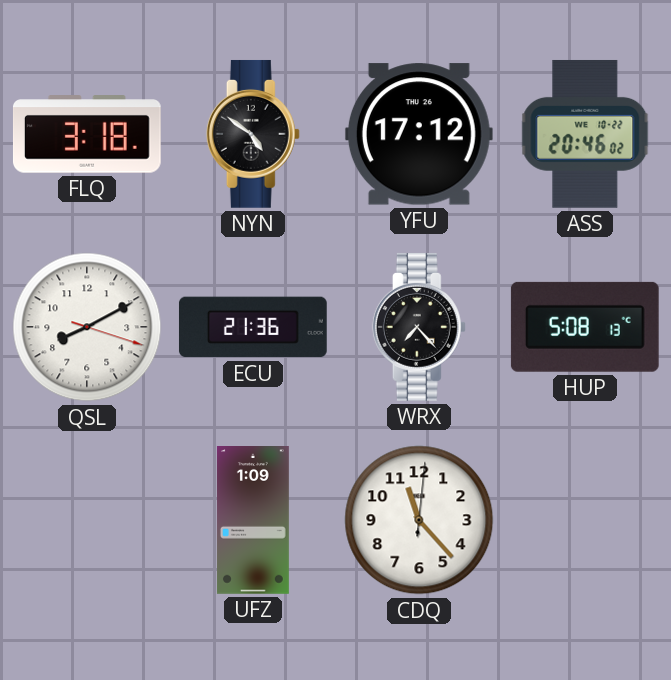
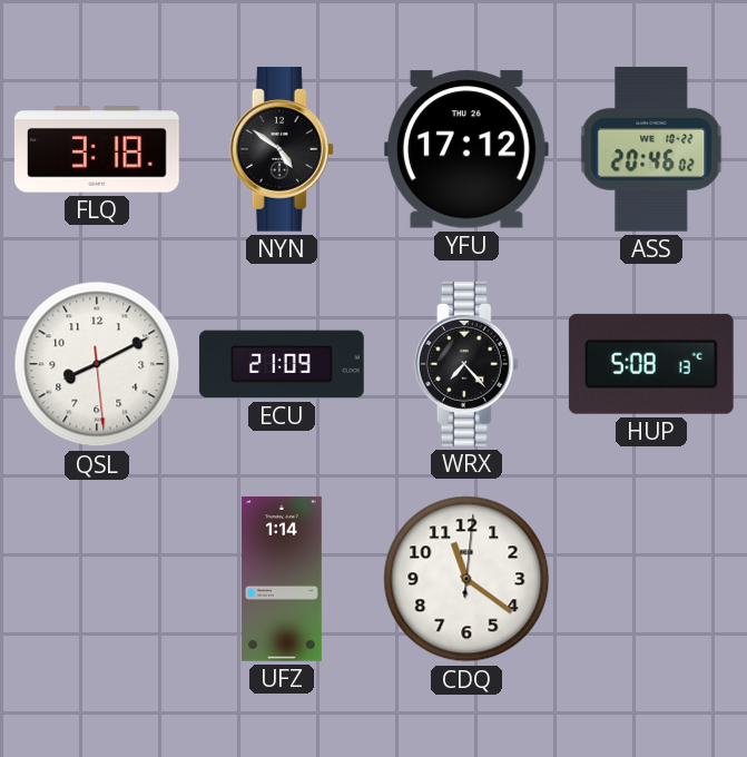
QSL: 8:10:18 -> 8:10:29 (97, 364)
ECU: 21:36 -> 21:09 (282, 364)
UFZ: 1:09 -> 1:14 (282, 580)
CDQ: 11:23 -> 11:21 (466, 579)
